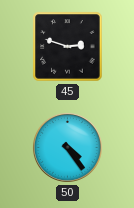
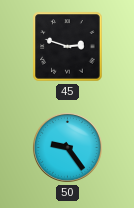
50: 4:24 -> 9:24 (67, 147)
